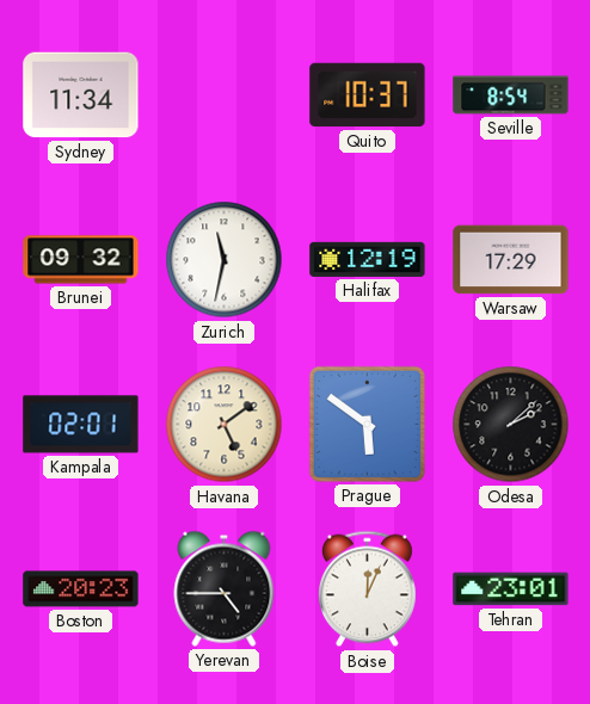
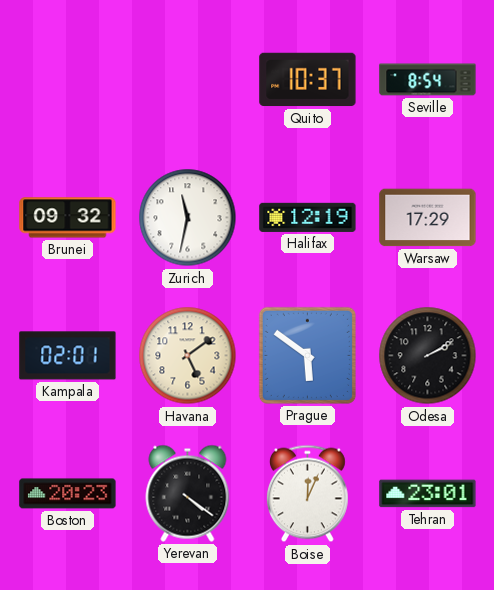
Sydney: 11:34 -> none (81, 95)
Odesa: 2:08 -> 2:10 (428, 356)
Yerevan: 4:45 -> 4:21 (188, 493)
